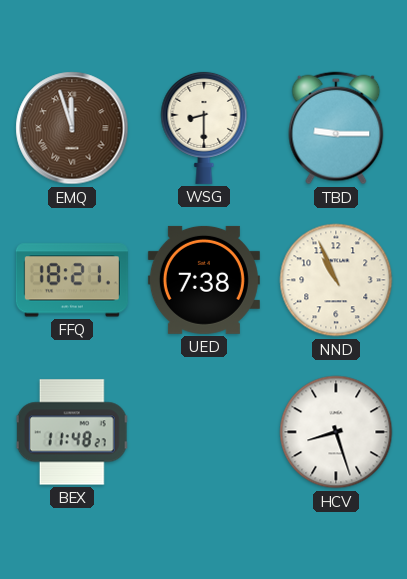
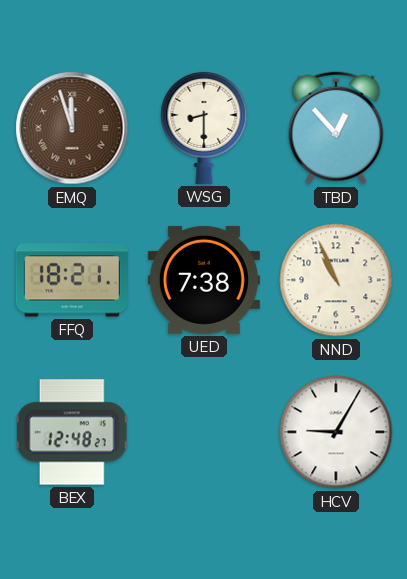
TBD: 9:15 -> 12:53 (336, 128)
BEX: 11:48 -> 12:48 (72, 432)
HCV: 8:27 -> 9:05 (336, 432)
